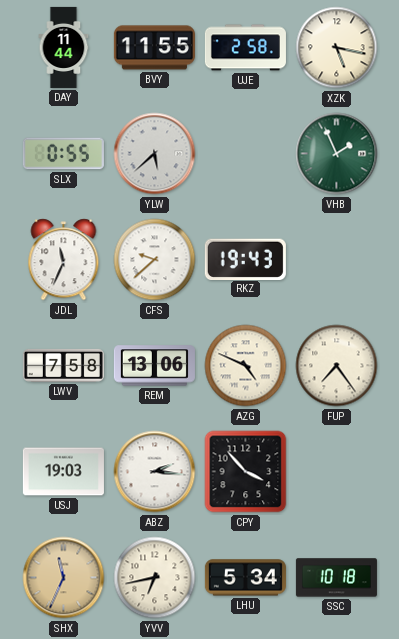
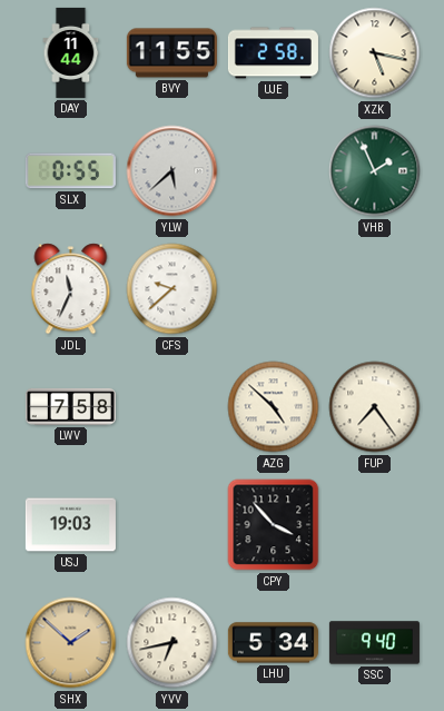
RKZ: 19:43 -> none (245, 259)
REM: 13:06 -> none (154, 366)
AZG: 4:49 -> 4:52 (274, 407)
ABZ: 2:16 -> none (155, 472)
SHX: 11:34 -> 1:52 (71, 643)
SSC: 10:18 -> 9:40 (374, 643)
